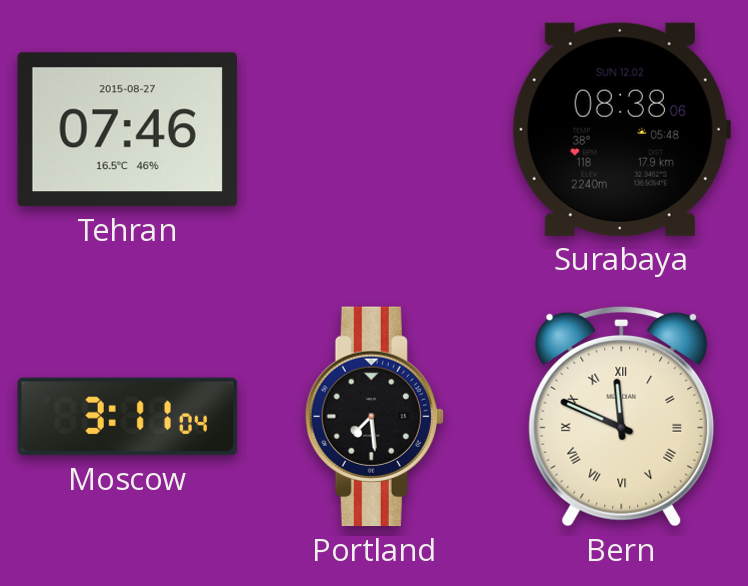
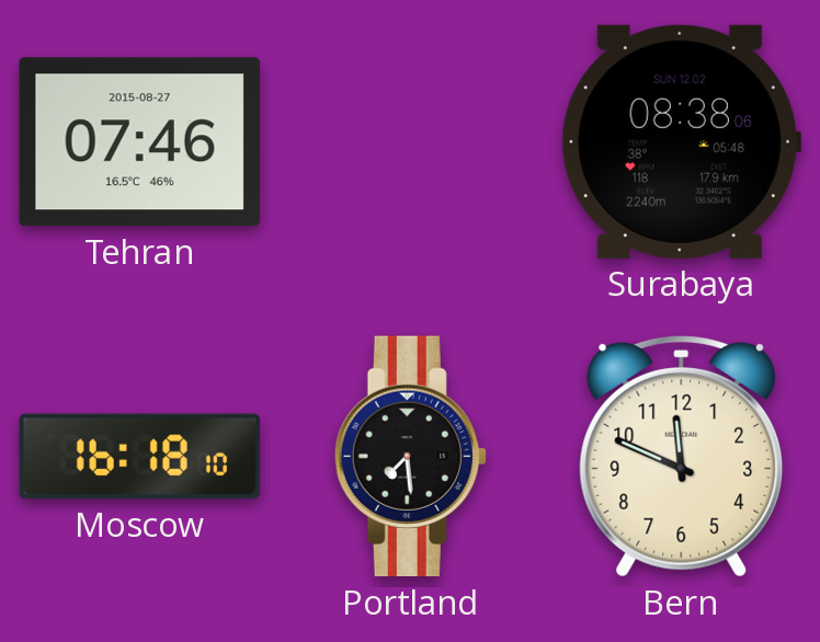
Moscow: 3:11 -> 16:18 (140, 457)
Bern numerals: Roman -> Arabic (682, 456)
